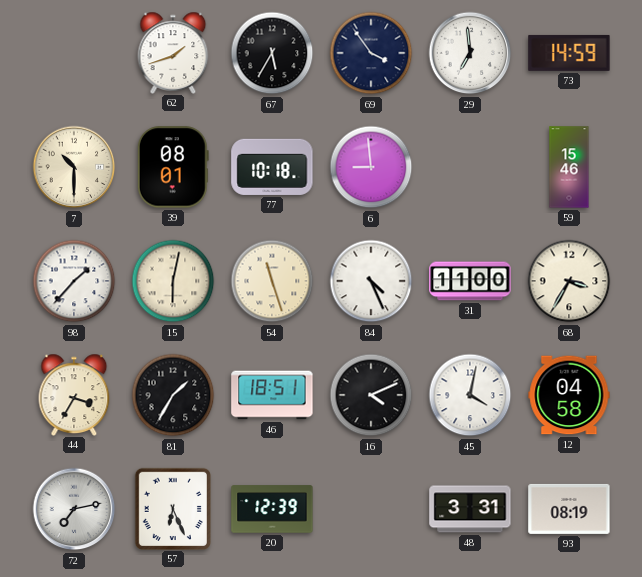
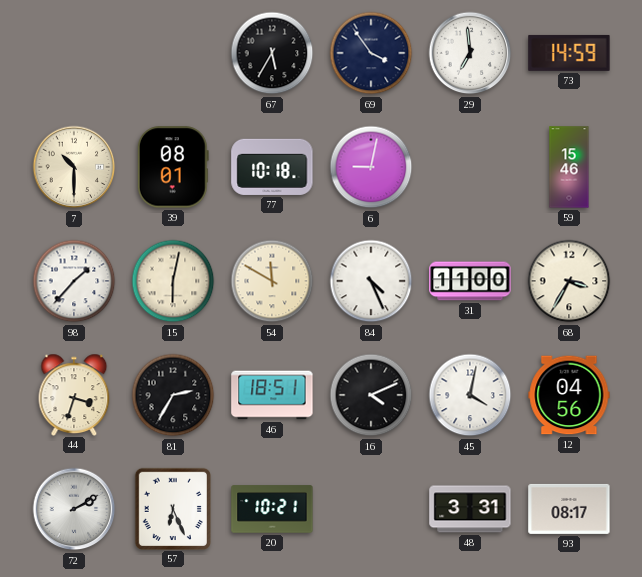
62: 1:42 -> none (173, 52)
6: 8:59 -> 9:02 (371, 167)
54: 11:27 -> 11:50 (272, 281)
44: 3:35 -> 3:33 (74, 394)
81: 1:35 -> 2:35 (173, 395)
12: 04:58 -> 04:56 (569, 395)
72: 7:13 -> 2:10 (74, 509)
20: 12:39 -> 10:21 (272, 509)
93: 08:19 -> 08:17 (569, 509)
